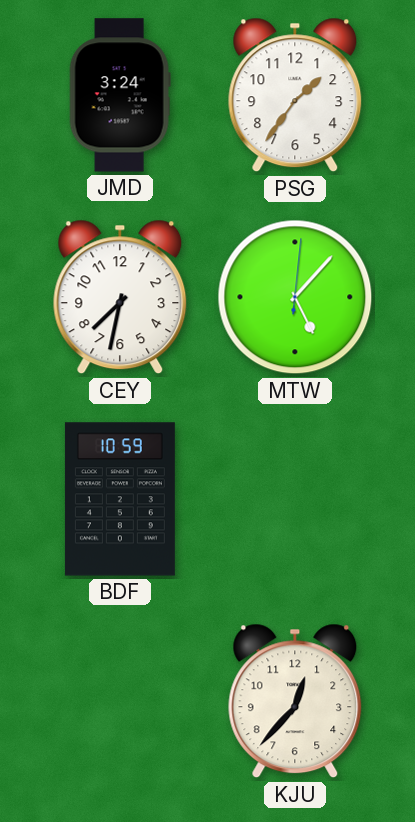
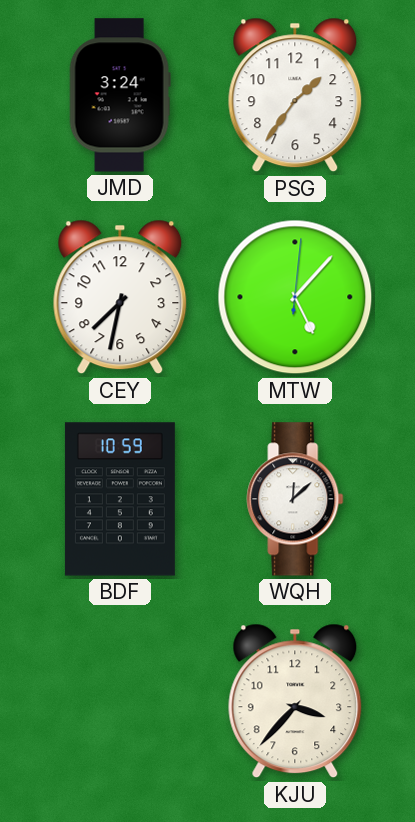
WQH: none -> 12:08 (295, 499)
KJU: 12:37 -> 3:37 (295, 701)
